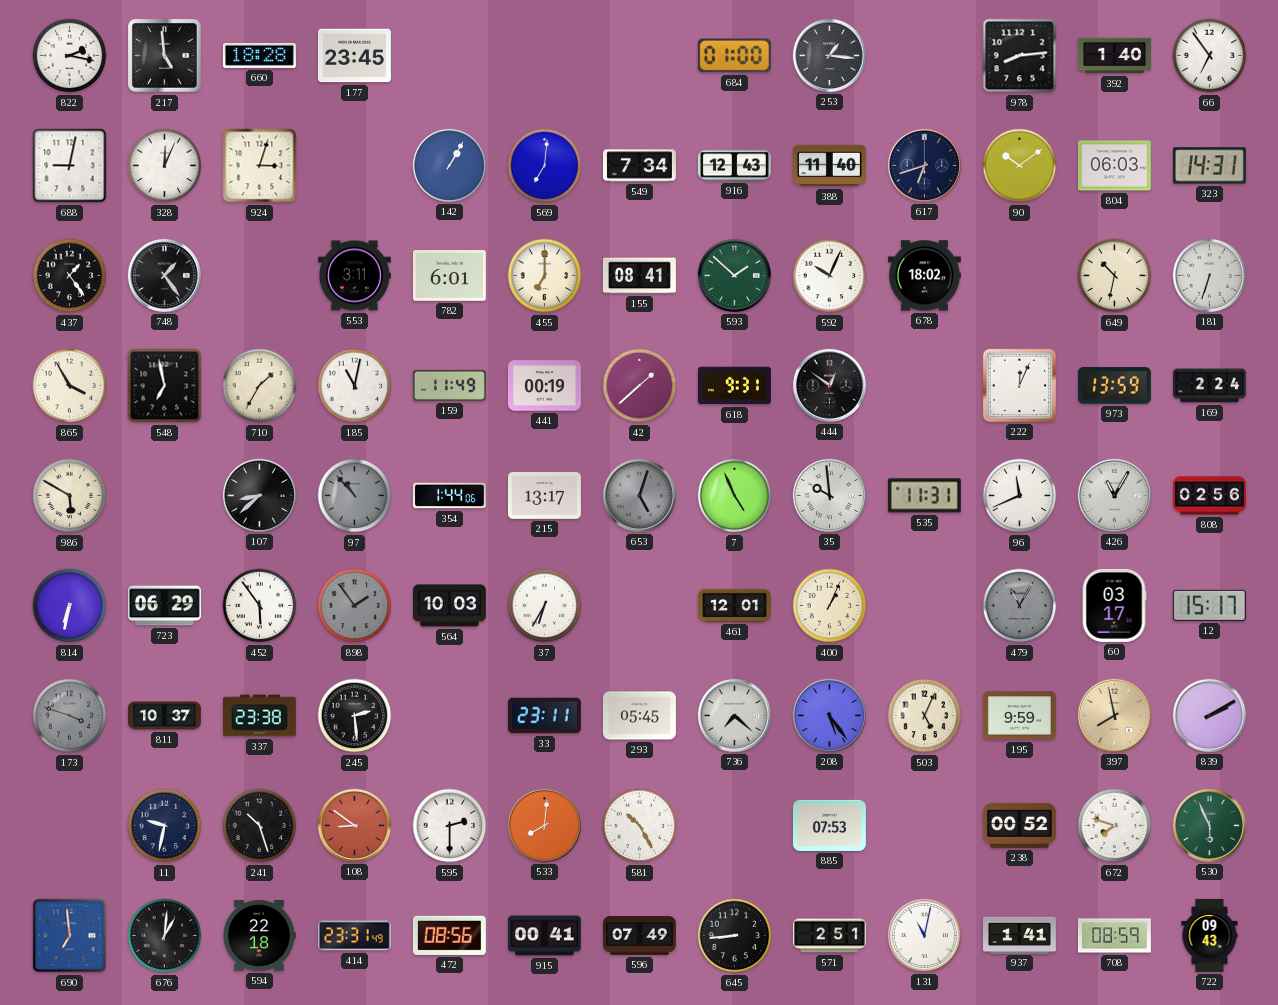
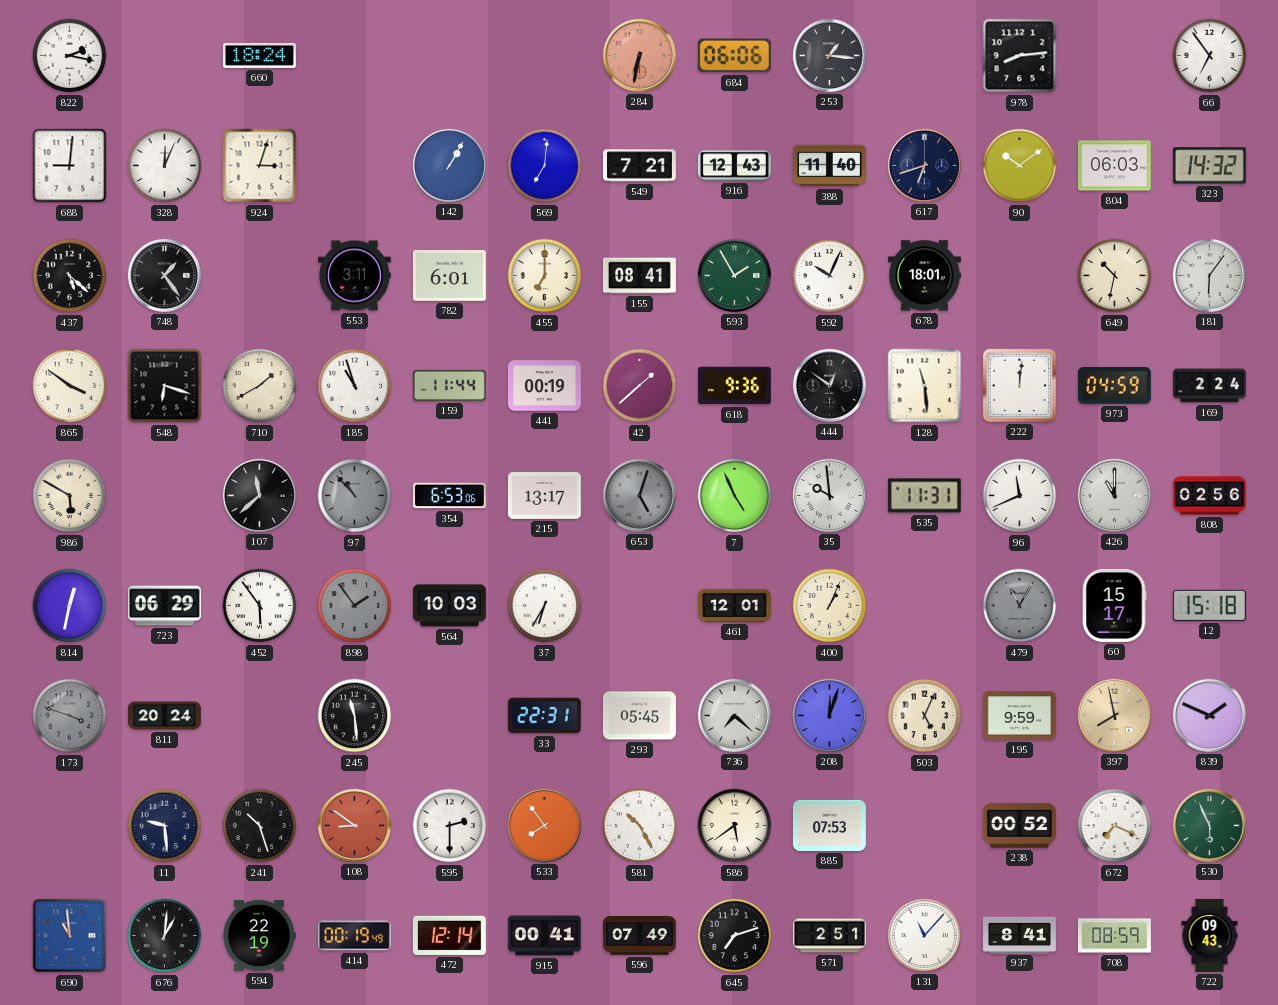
217: 4:59 -> none (165, 56)
660: 18:28 -> 18:24 (259, 55)
177: 23:45 -> none (354, 56)
284: none -> 6:32 (639, 55)
684: 01:00 -> 06:06 (734, 56)
392: 1:40 -> none (1115, 56)
688: 9:02 -> 9:01 (70, 166)
549: 7:34 -> 7:21 (639, 166)
323: 14:31 -> 14:32 (1209, 166)
437: 1:24 -> 5:22 (70, 276)
593: 1:52 -> 1:55 (734, 275)
678: 18:02 -> 18:01 (924, 276)
181: 6:33 -> 6:06 (1209, 275)
865: 3:55 -> 3:51 (70, 386)
548: 6:58 -> 6:18 (165, 386)
710: 1:35 -> 1:40 (260, 386)
185: 11:02 -> 10:57 (355, 386)
159: 11:49 -> 11:44 (449, 385)
618: 9:31 -> 9:36 (734, 386)
128: none -> 11:29 (925, 386)
222: 12:04 -> 12:01 (1019, 385)
973: 13:59 -> 04:59 (1114, 386)
107: 8:38 -> 11:38 (259, 495)
354: 1:44 -> 6:53 (449, 496)
426: 11:05 -> 11:00 (1114, 495)
814: 6:32 -> 12:32 (70, 606)
60: 03:17 -> 15:17 (1114, 605)
12: 15:17 -> 15:18 (1209, 605)
811: 10:37 -> 20:24 (164, 716)
337: 23:38 -> none (259, 716)
245: 2:29 -> 11:29 (355, 716)
33: 23:11 -> 22:31 (544, 716)
208: 5:24 -> 12:03 (829, 715)
839: 2:10 -> 1:49 (1209, 715)
11: 9:32 -> 9:29 (165, 826)
533: 8:01 -> 7:54 (544, 825)
586: none -> 5:39 (735, 826)
672: 7:48 -> 7:19 (1115, 826)
690: 6:59 -> 10:59 (70, 936)
594: 22:18 -> 22:19 (260, 936)
414: 23:31 -> 00:19 (354, 936)
472: 08:56 -> 12:14 (449, 935)
645: 8:44 -> 7:12 (735, 936)
131: 11:02 -> 11:07 (924, 935)
937: 1:41 -> 8:41 (1020, 935)
